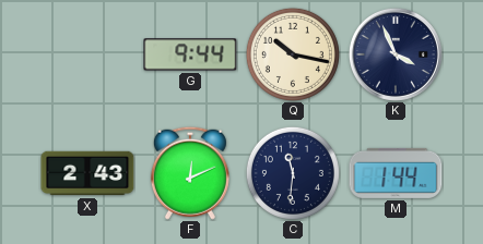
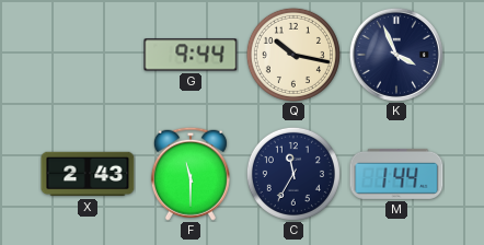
F: 12:11 -> 11:30 (191, 174)
C: 11:31 -> 11:35 (293, 174)
